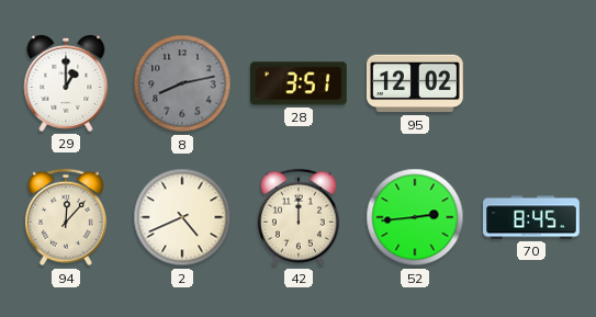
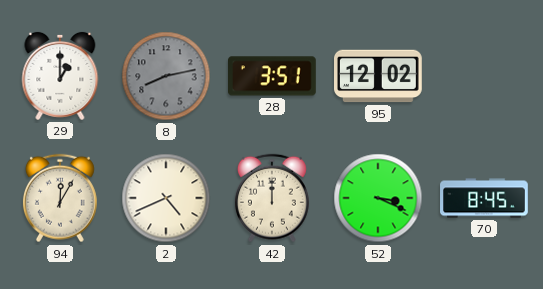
94: 12:07 -> 12:05 (60, 198)
52: 2:44 -> 3:19 (378, 198)
